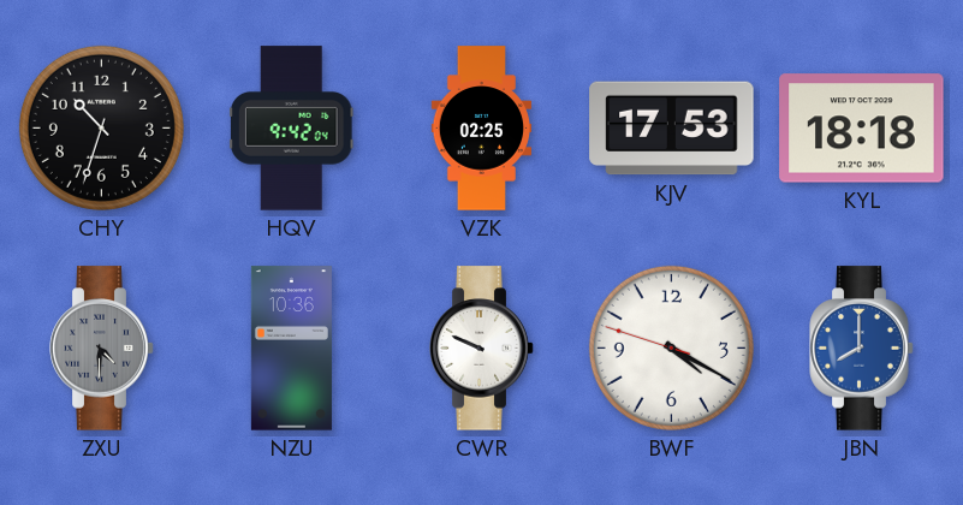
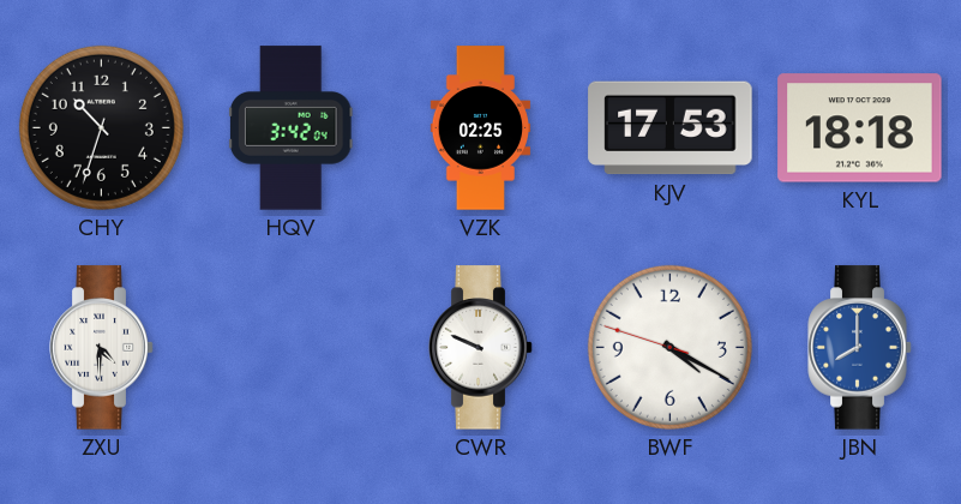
HQV: 9:42 -> 3:42 (292, 128)
ZXU dial: grey -> white (102, 348)
NZU: 10:36 -> none (291, 349)
